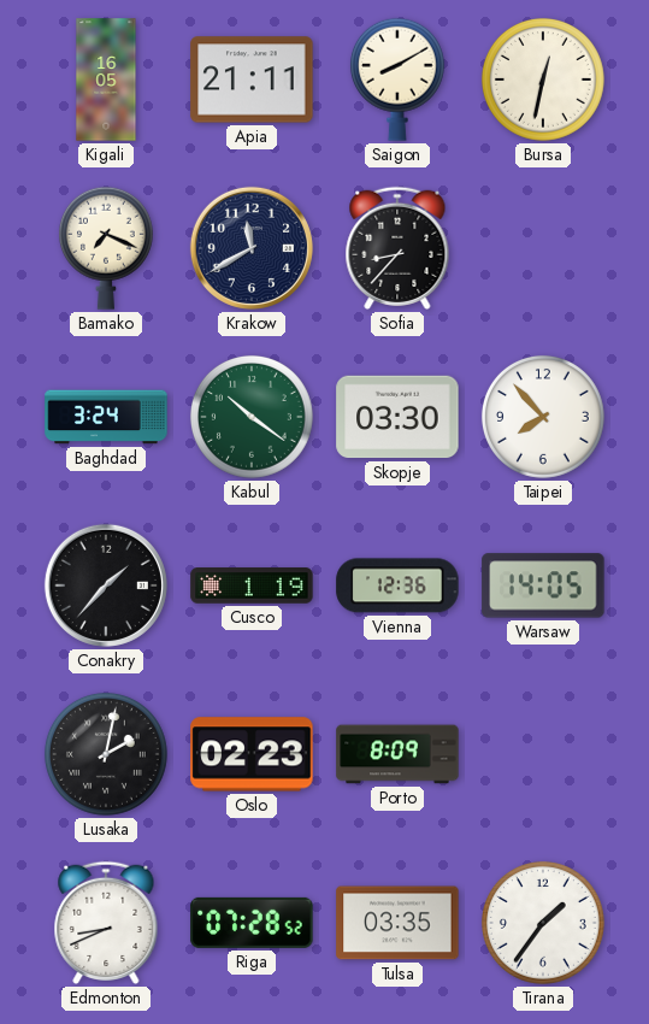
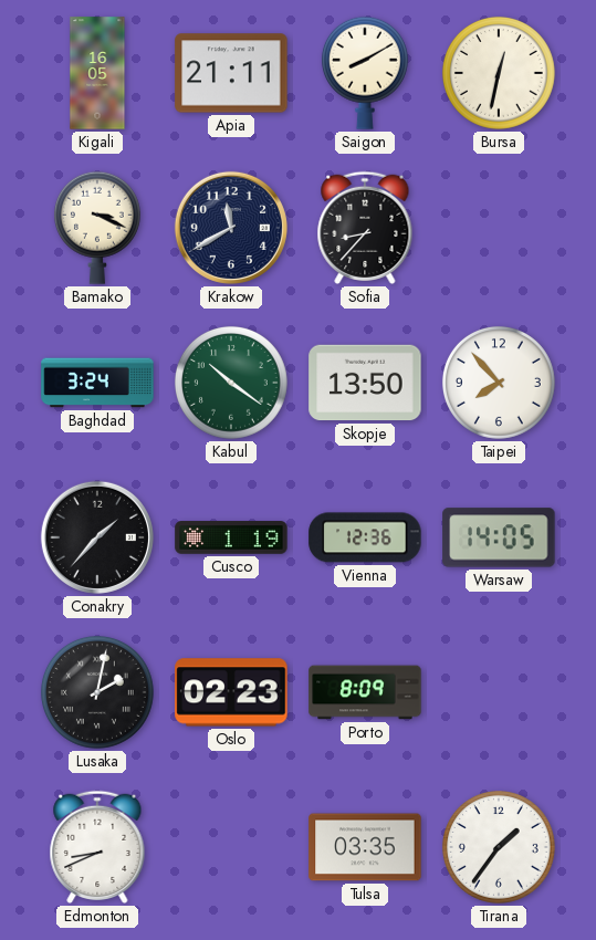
Bamako: 7:19 -> 3:19 (97, 228)
Skopje: 03:30 -> 13:50 (365, 383)
Riga: 07:28 -> none (252, 923)
